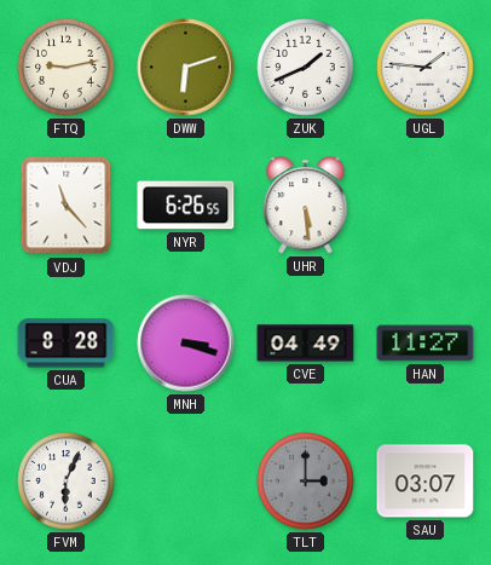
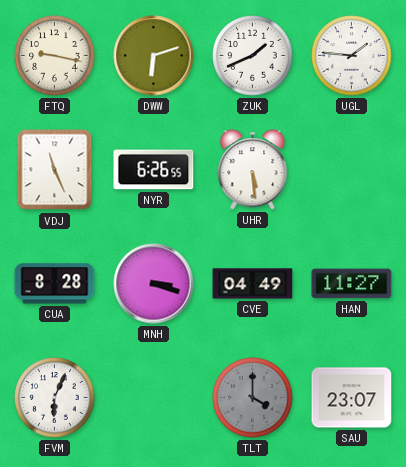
FTQ: 9:13 -> 9:17 (55, 56)
VDJ: 11:23 -> 11:26 (55, 170)
TLT: 3:00 -> 4:00 (253, 398)
SAU: 03:07 -> 23:07 (352, 398)
